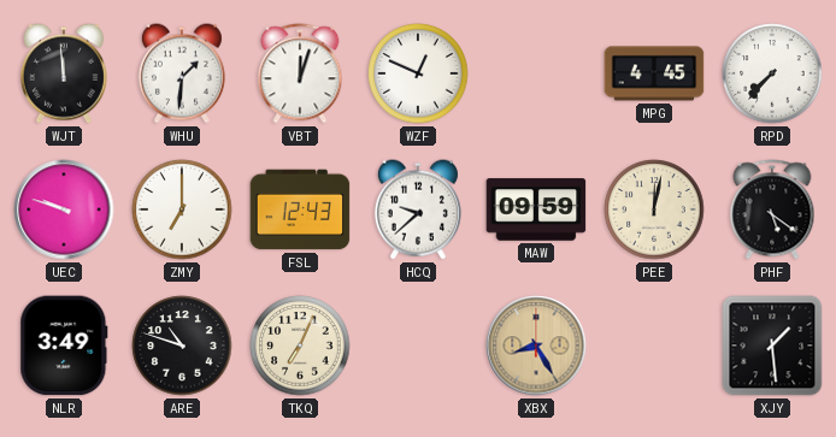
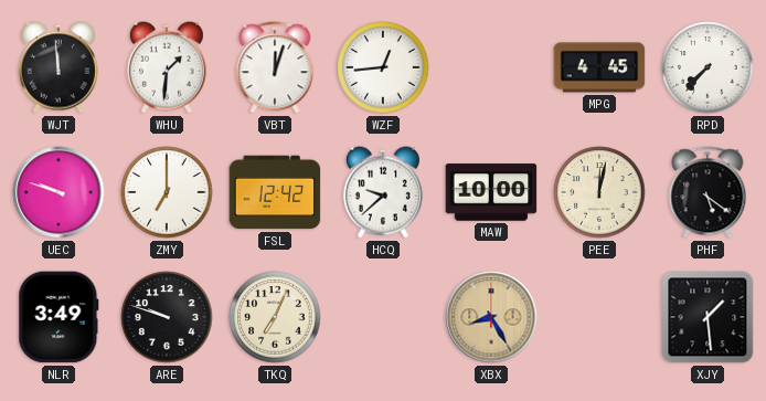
WZF: 12:49 -> 12:44 (383, 67)
FSL: 12:43 -> 12:42 (275, 192)
MAW: 09:59 -> 10:00 (491, 192)
ARE: 10:48 -> 9:48 (167, 317)
